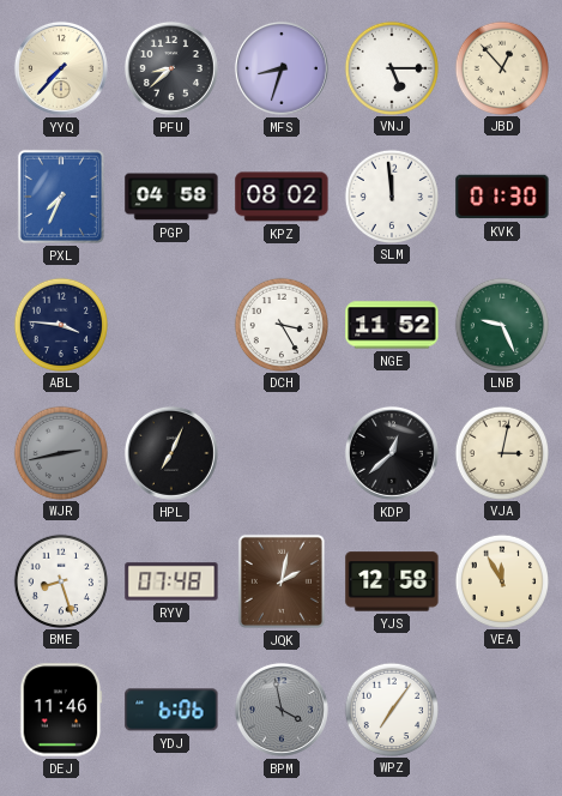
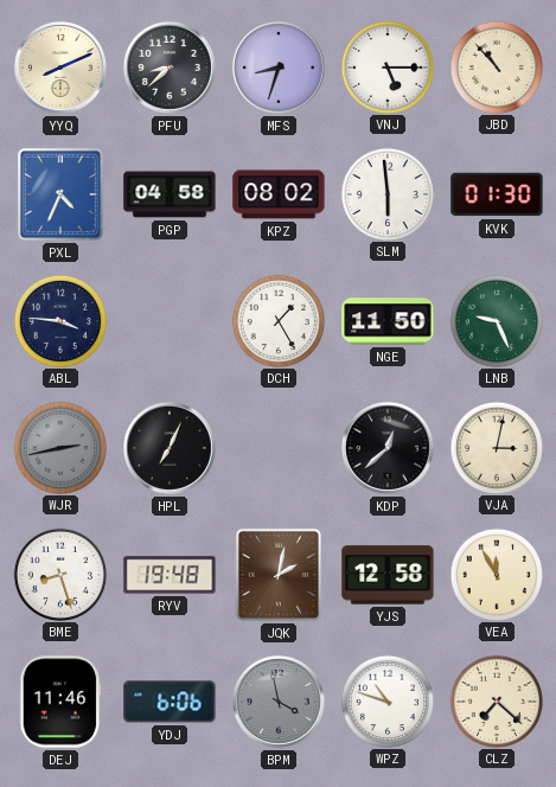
YYQ: 7:37 -> 8:11 (60, 68)
JBD: 12:53 -> 10:53 (496, 66)
PXL: 7:34 -> 4:34 (60, 194)
SLM: 11:59 -> 5:59 (386, 193)
DCH: 3:25 -> 1:25 (277, 320)
NGE: 11:52 -> 11:50 (388, 321)
RYV: 07:48 -> 19:48 (170, 575)
WPZ: 7:06 -> 10:48 (386, 700)
CLZ: none -> 7:22 (496, 700)
